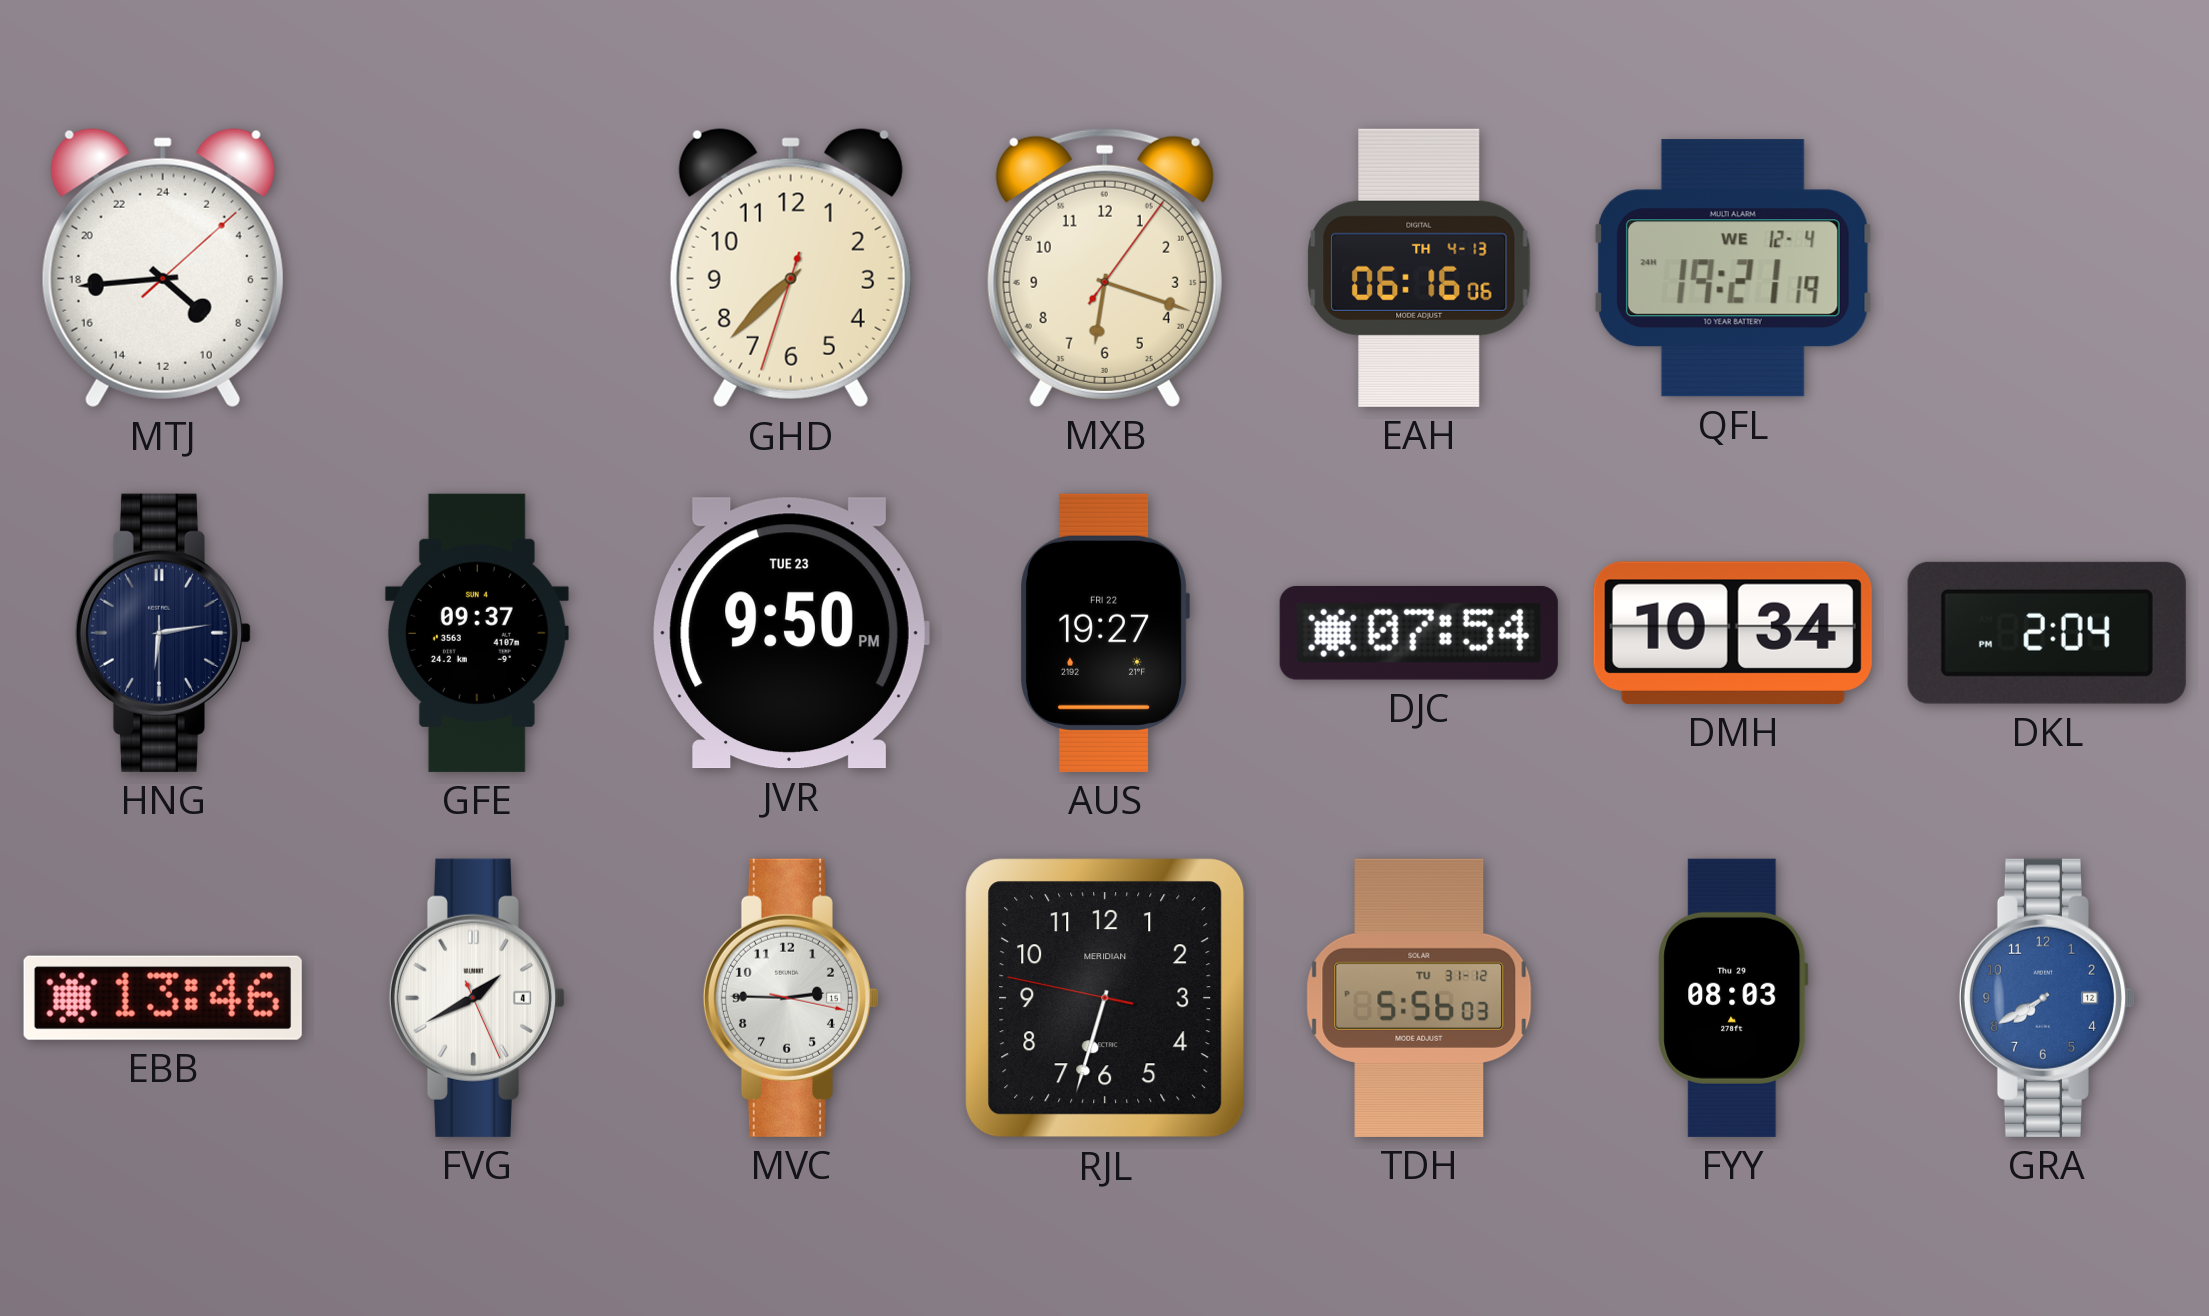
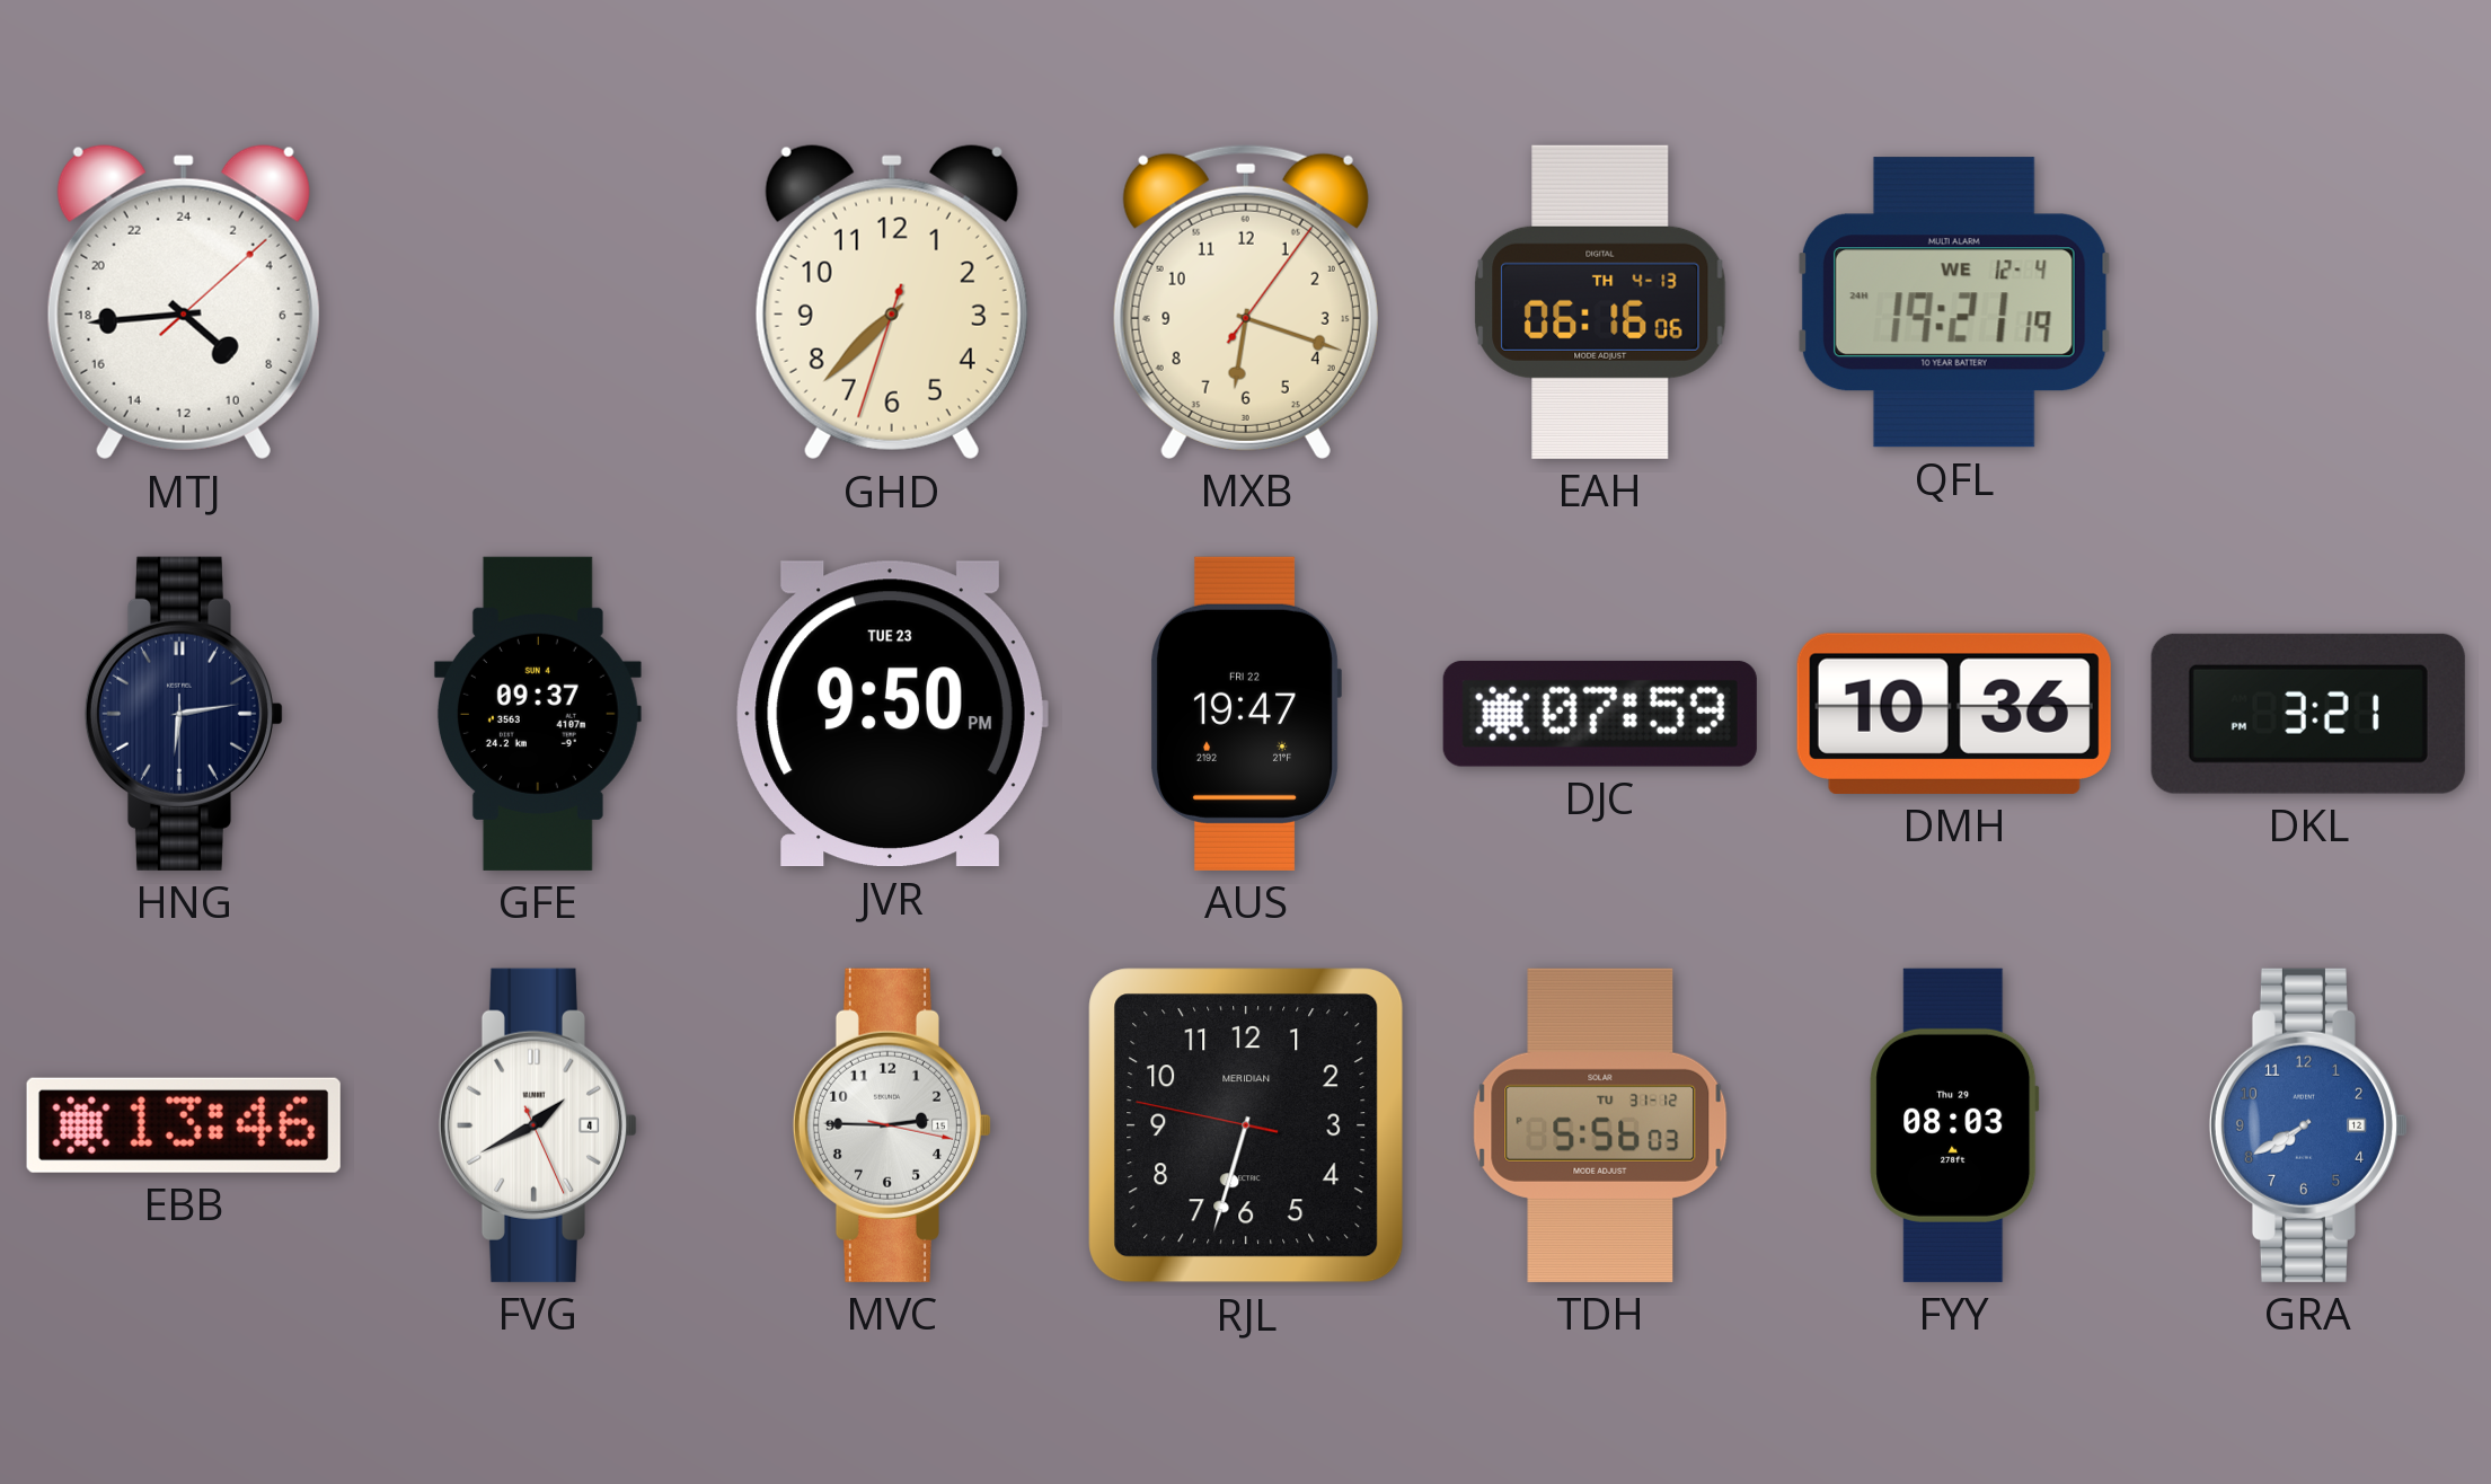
AUS: 19:27 -> 19:47 (1246, 714)
DJC: 07:54 -> 07:59 (1600, 714)
DMH: 10:34 -> 10:36 (1954, 714)
DKL: 2:04 -> 3:21 (2308, 714)
